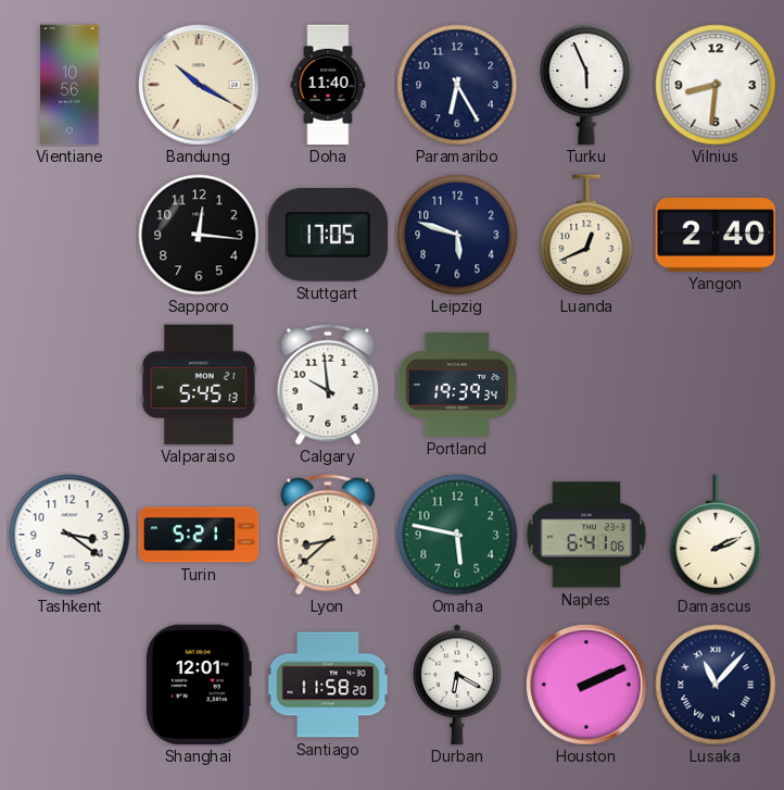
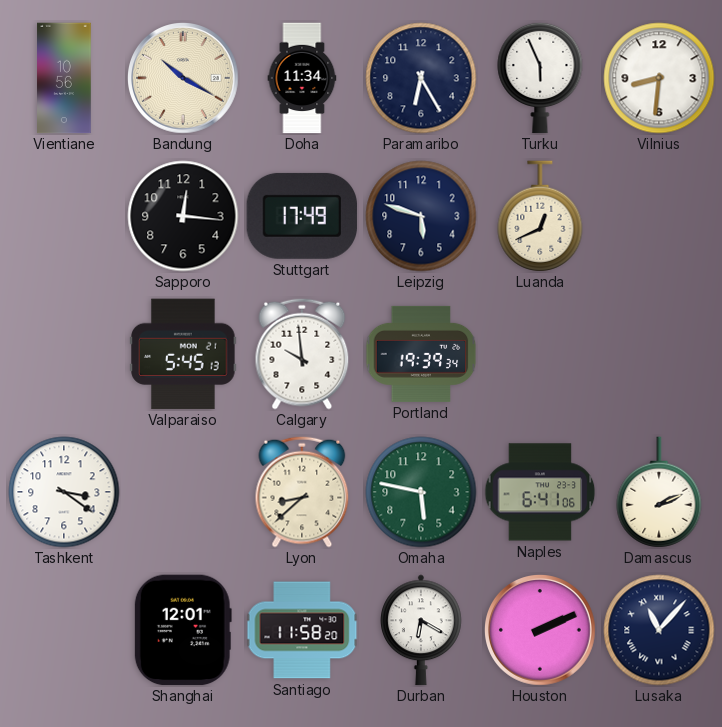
Doha: 11:40 -> 11:34 (302, 78)
Stuttgart: 17:05 -> 17:49 (302, 216)
Yangon: 2:40 -> none (716, 235)
Turin: 5:21 -> none (199, 535)
